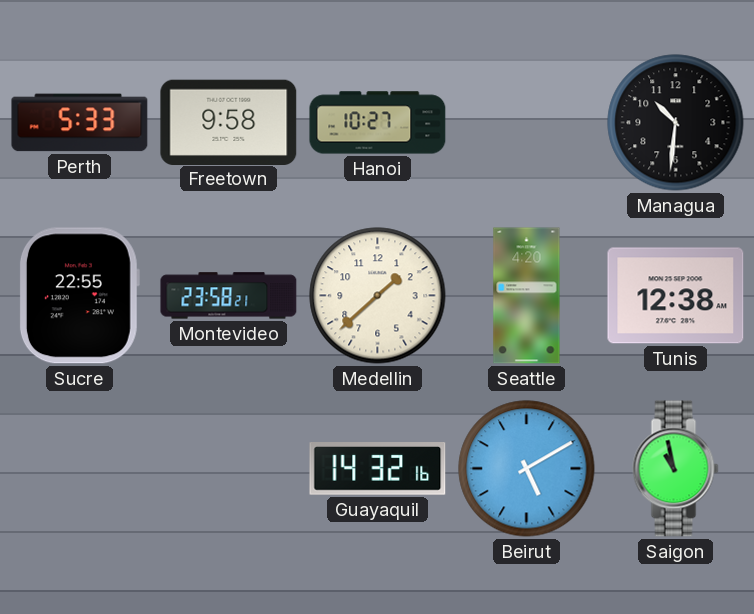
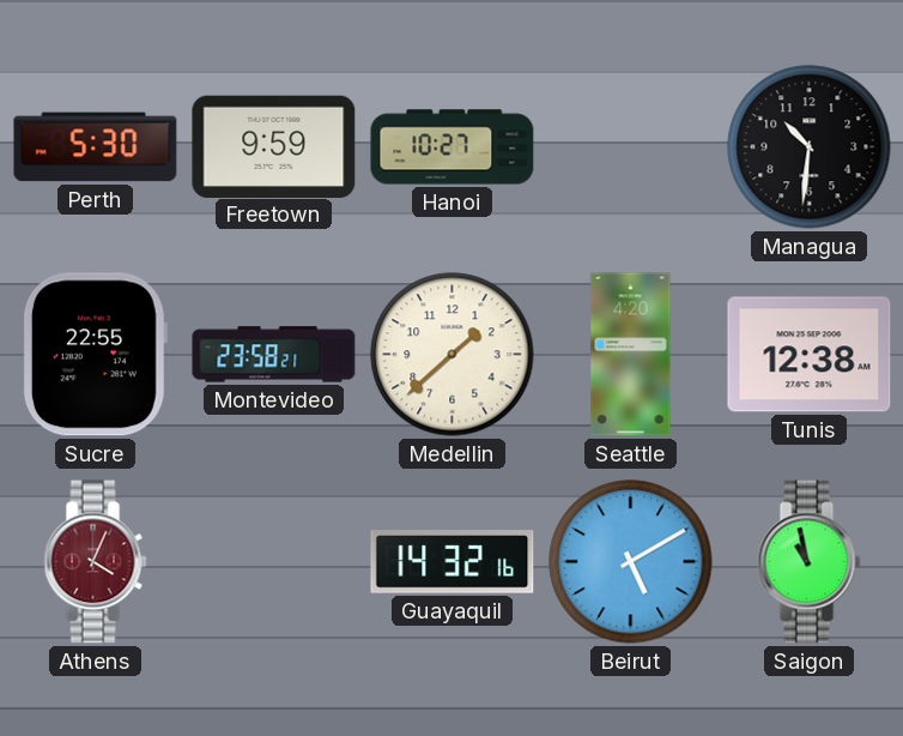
Perth: 5:33 -> 5:30 (96, 147)
Freetown: 9:58 -> 9:59 (274, 146)
Athens: none -> 4:04 (96, 562)
